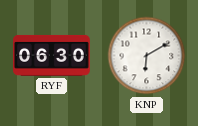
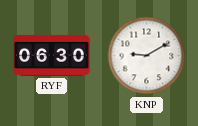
KNP: 6:10 -> 9:10 (147, 56)
